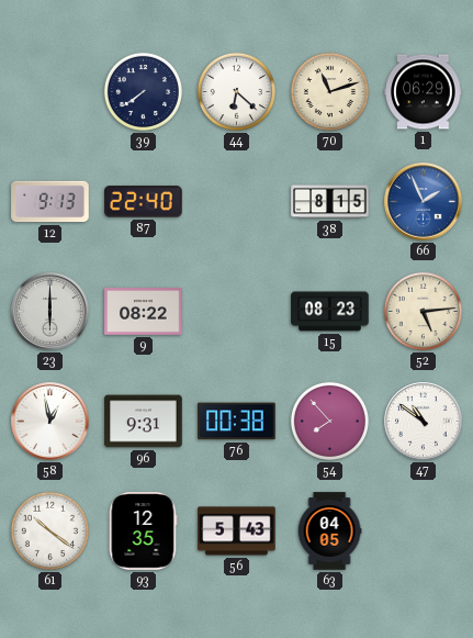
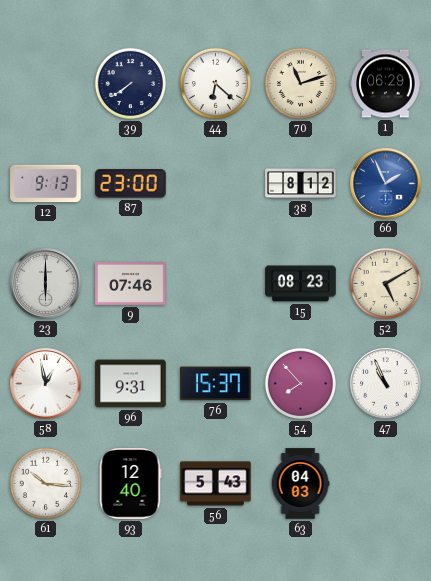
87: 22:40 -> 23:00 (131, 184)
38: 8:15 -> 8:12 (301, 184)
9: 08:22 -> 07:46 (131, 284)
52: 5:14 -> 5:10 (385, 283)
76: 00:38 -> 15:37 (216, 384)
47: 10:51 -> 10:56 (386, 384)
61: 10:21 -> 10:16 (45, 483)
93: 12:35 -> 12:40 (130, 484)
63: 04:05 -> 04:03 (300, 484)
